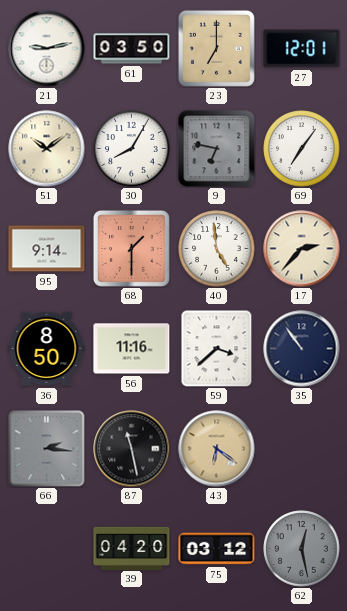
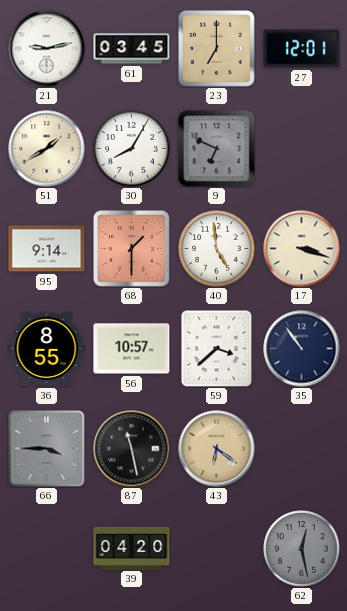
61: 03:50 -> 03:45 (132, 49)
51: 10:09 -> 1:40 (47, 149)
9: 6:47 -> 6:49 (217, 149)
69: 7:06 -> none (302, 149)
17: 2:37 -> 3:18 (302, 249)
36: 8:50 -> 8:55 (47, 349)
56: 11:16 -> 10:57 (132, 349)
66: 2:16 -> 3:45 (47, 449)
75: 03:12 -> none (217, 549)
